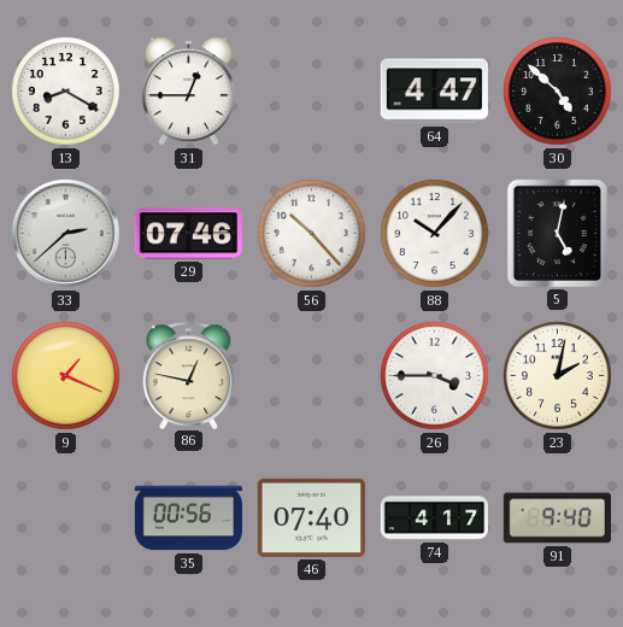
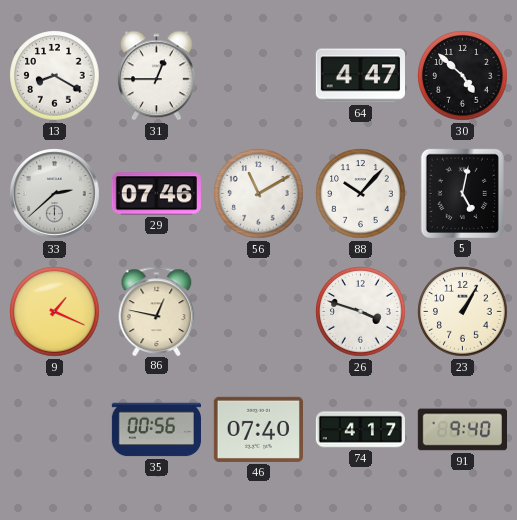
56: 10:23 -> 11:10 (259, 194)
26: 3:45 -> 3:48 (361, 312)
23: 2:02 -> 1:05 (463, 312)
